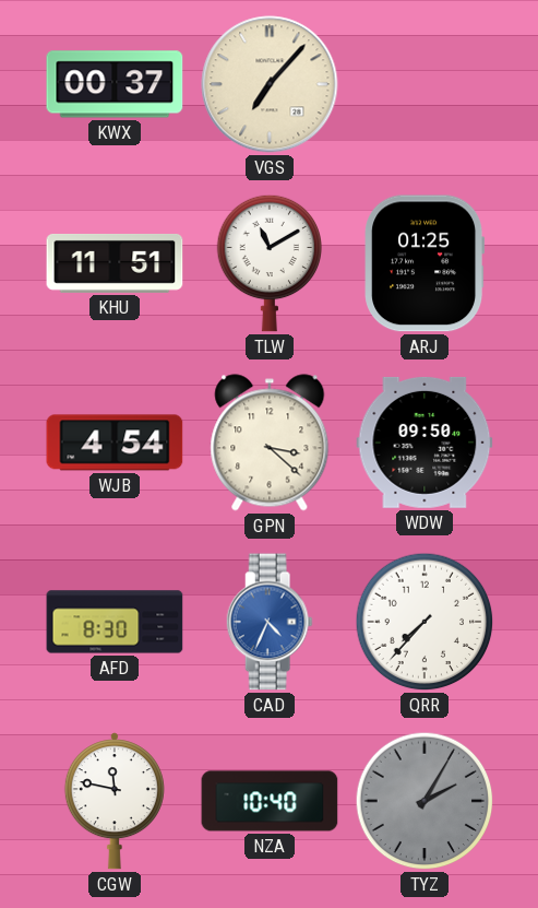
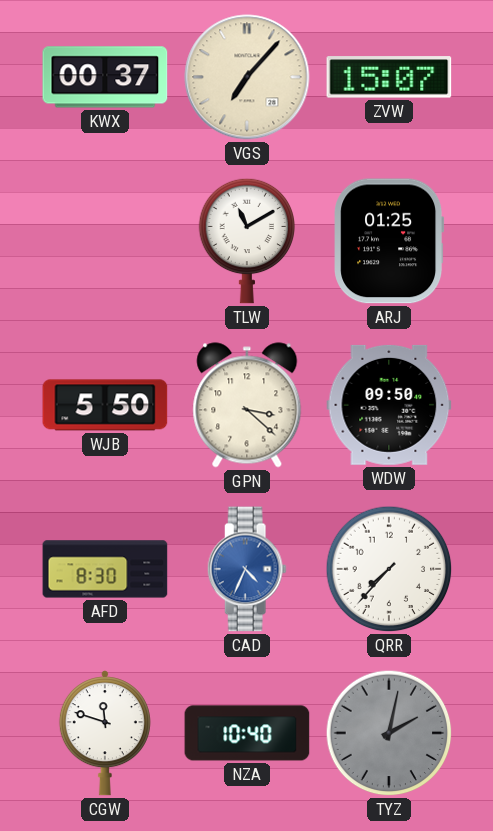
ZVW: none -> 15:07 (389, 77)
KHU: 11:51 -> none (115, 263)
WJB: 4:54 -> 5:50 (105, 405)
CGW: 11:47 -> 11:48 (105, 733)
TYZ: 2:05 -> 2:02 (389, 733)
